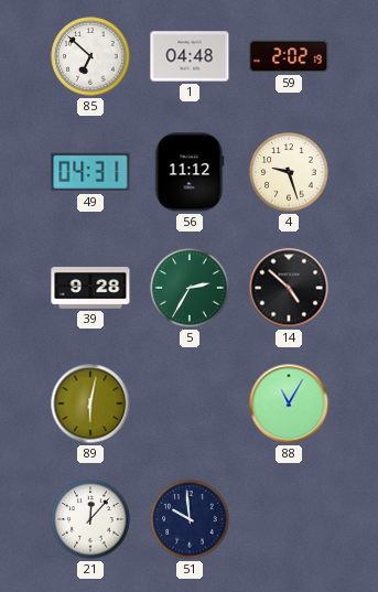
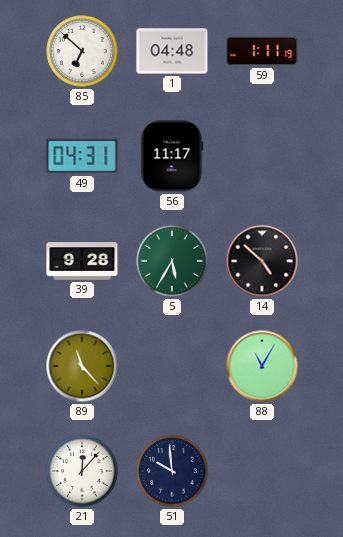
59: 2:02 -> 1:11 (262, 51)
56: 11:12 -> 11:17 (172, 156)
4: 9:27 -> none (289, 172)
5: 2:35 -> 5:35 (172, 261)
89: 6:02 -> 11:23 (82, 366)
